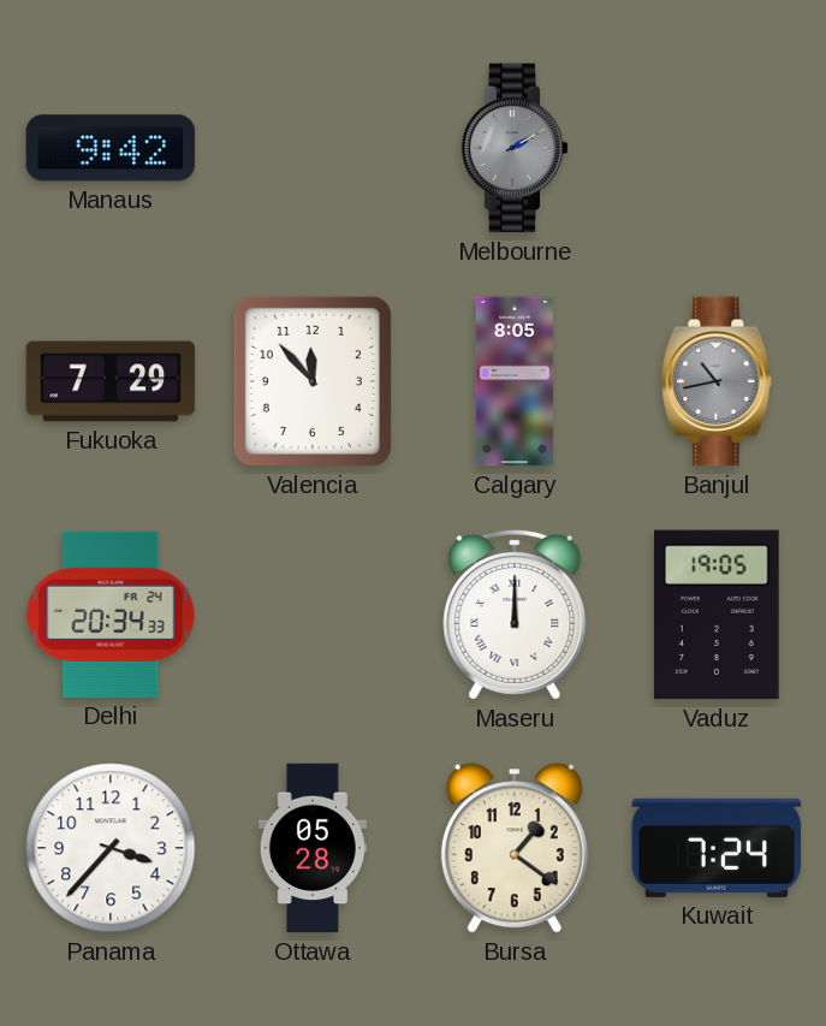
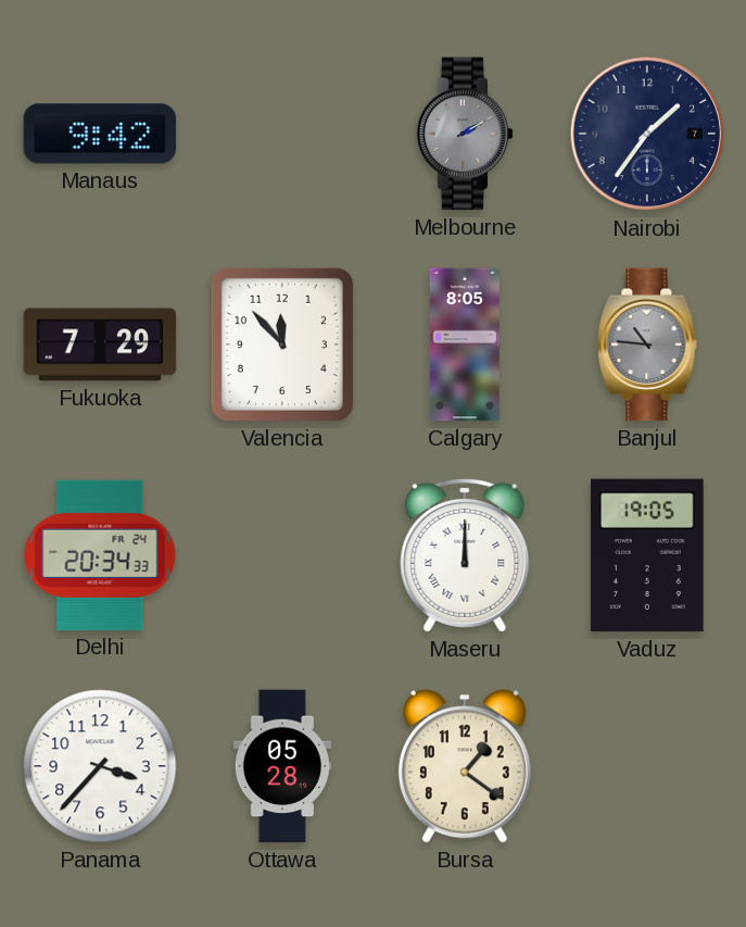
Nairobi: none -> 1:36 (647, 134)
Banjul: 10:43 -> 10:46 (647, 345)
Kuwait: 7:24 -> none (717, 848)
